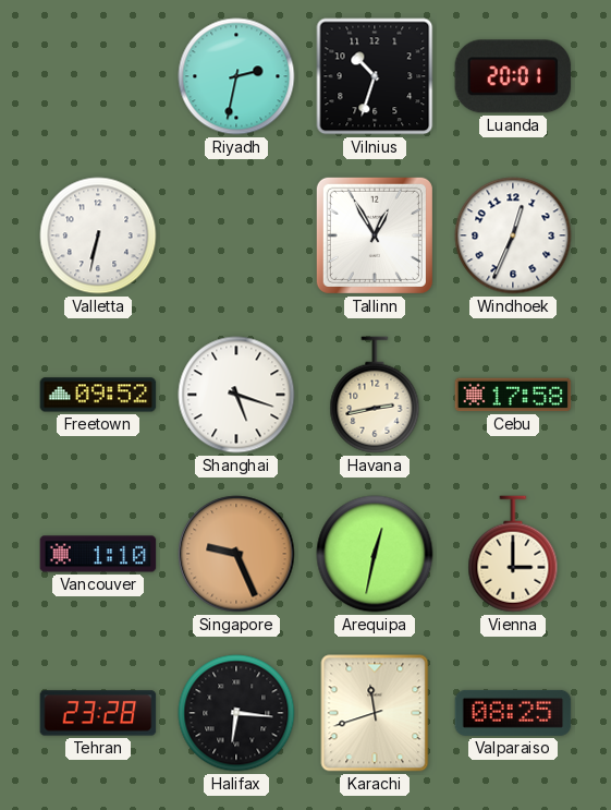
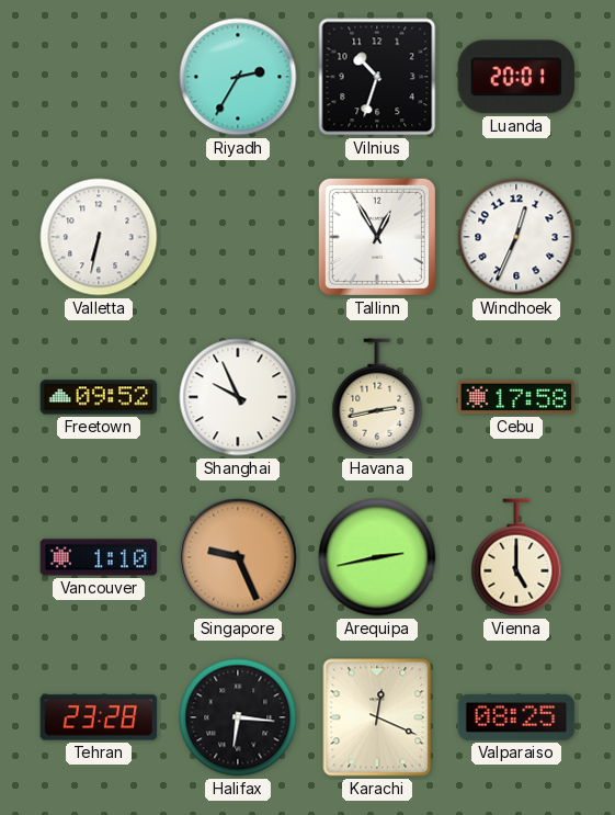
Riyadh: 2:32 -> 2:35 (238, 77)
Shanghai: 5:18 -> 9:56 (238, 397)
Arequipa: 12:32 -> 2:43 (377, 557)
Vienna: 3:00 -> 5:00 (516, 557)
Karachi: 11:42 -> 12:19 (377, 717)
